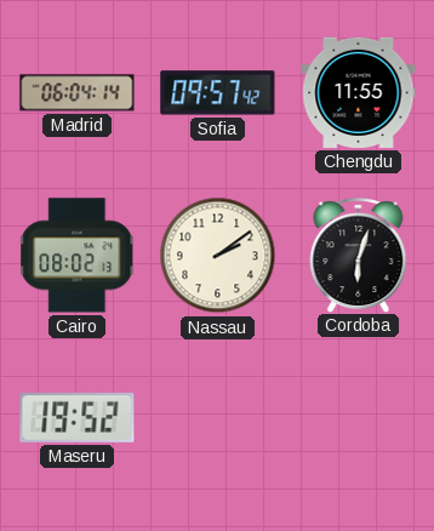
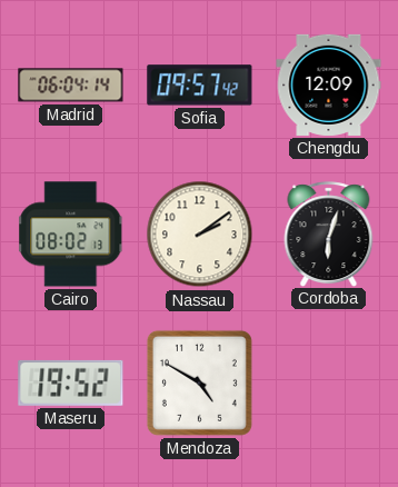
Chengdu: 11:55 -> 12:09 (329, 85)
Mendoza: none -> 4:50 (199, 382)
